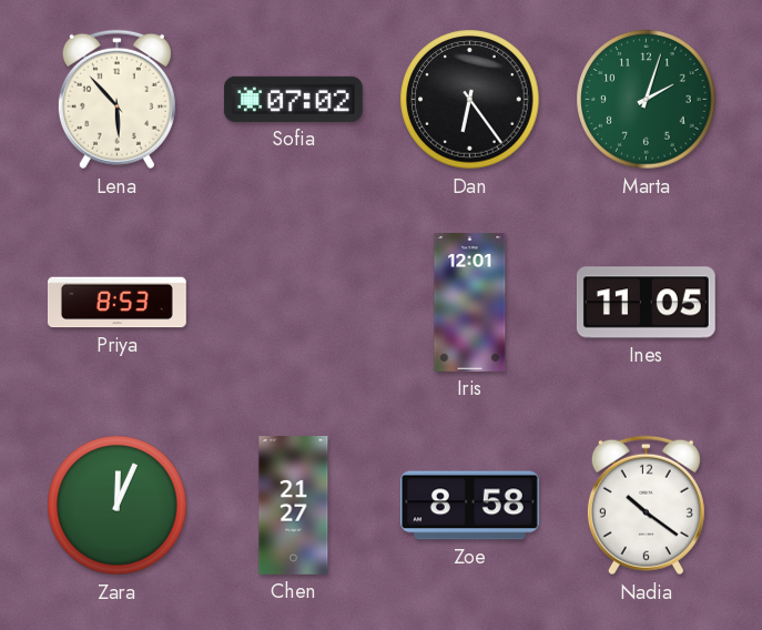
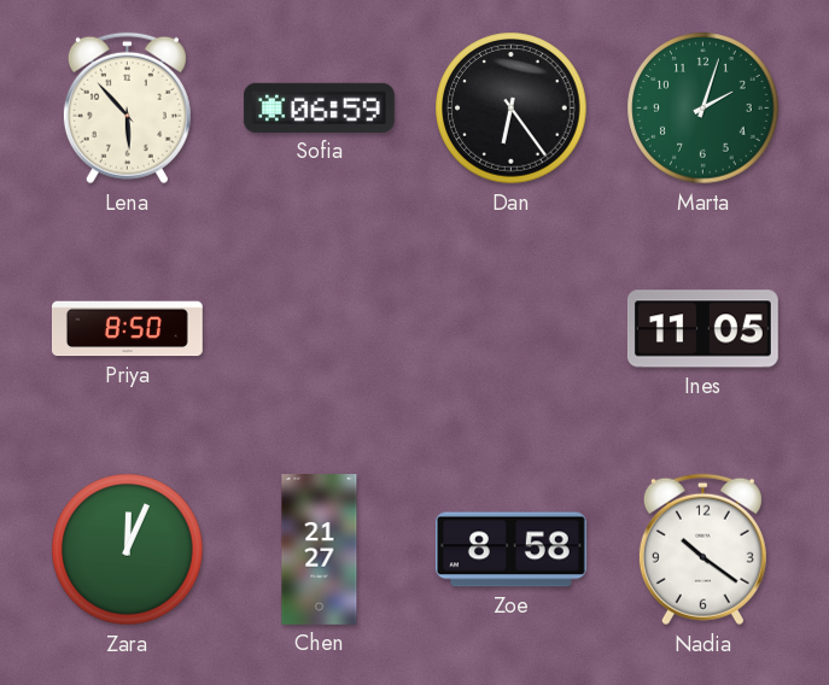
Sofia: 07:02 -> 06:59 (319, 107)
Priya: 8:53 -> 8:50 (127, 329)
Iris: 12:01 -> none (470, 303)
